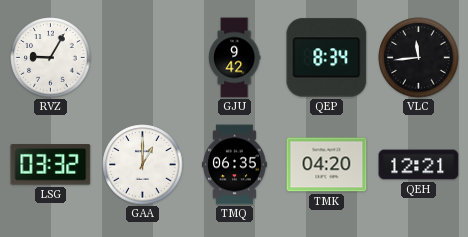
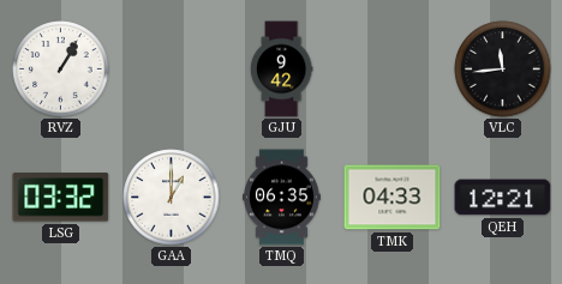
RVZ: 9:05 -> 1:05 (61, 70)
QEP: 8:34 -> none (327, 58)
TMK: 04:20 -> 04:33 (393, 198)
